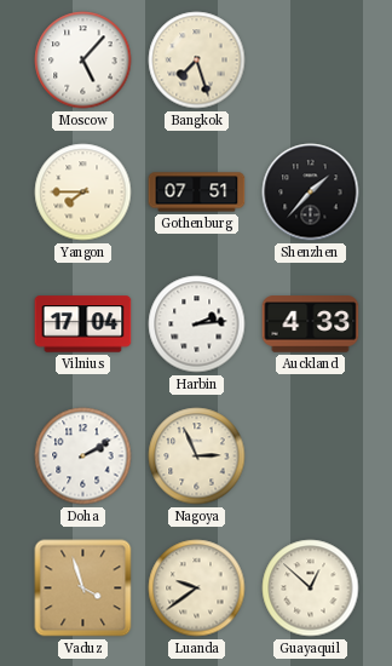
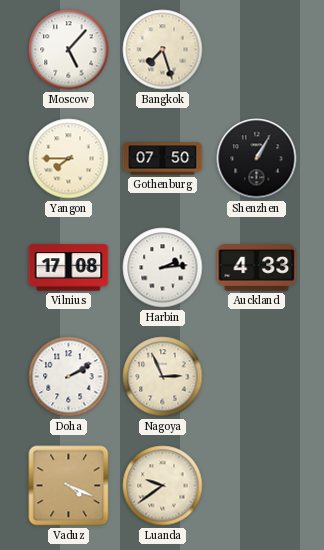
Gothenburg: 07:51 -> 07:50 (163, 159)
Shenzhen: 1:37 -> 1:05 (257, 159)
Vilnius: 17:04 -> 17:08 (69, 268)
Vaduz: 3:57 -> 4:19 (69, 486)
Guayaquil: 12:52 -> none (311, 589)
